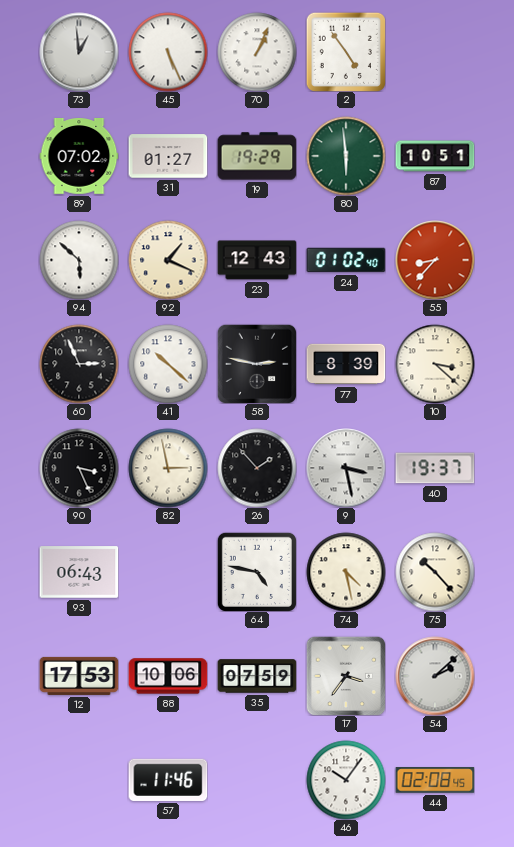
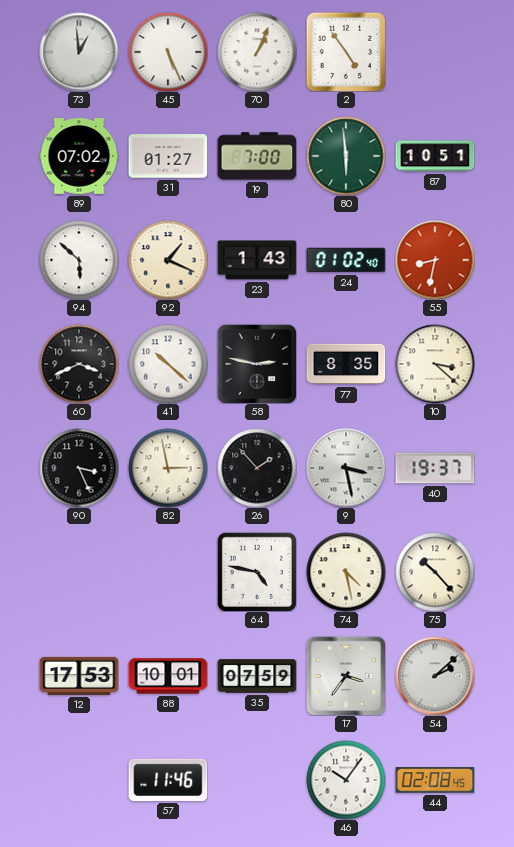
19: 19:29 -> 7:00 (257, 156)
23: 12:43 -> 1:43 (257, 260)
55: 8:37 -> 8:32 (435, 260)
60: 2:56 -> 3:41 (79, 364)
77: 8:39 -> 8:35 (346, 364)
93: 06:43 -> none (79, 572)
88: 10:06 -> 10:01 (168, 676)
